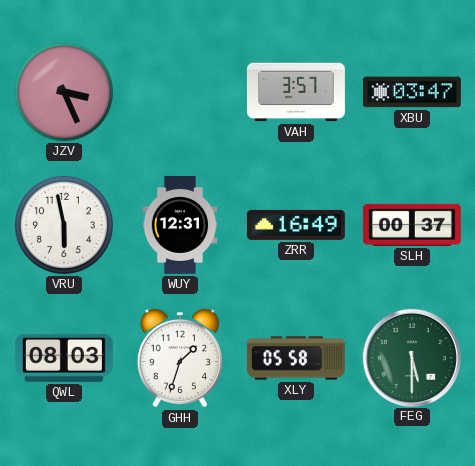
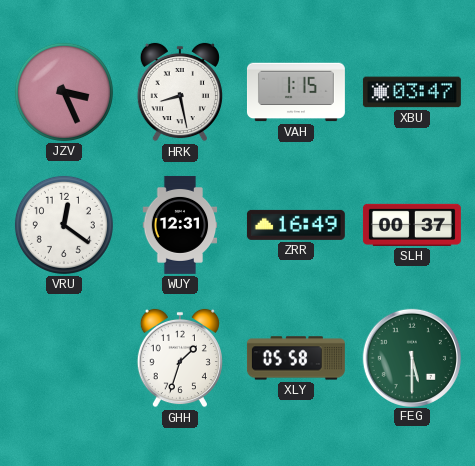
HRK: none -> 8:28 (180, 92)
VAH: 3:57 -> 1:15 (296, 92)
VRU: 5:58 -> 12:21 (64, 225)
QWL: 08:03 -> none (64, 358)
